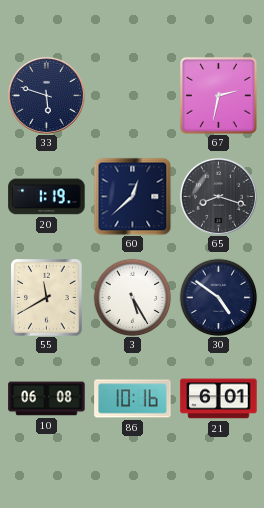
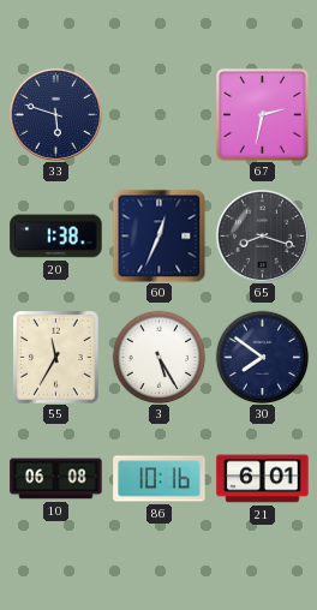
20: 1:19 -> 1:38 (56, 237)
60: 12:38 -> 12:34 (158, 235)
55: 11:40 -> 11:35 (56, 358)
30: 4:51 -> 7:51 (262, 357)
